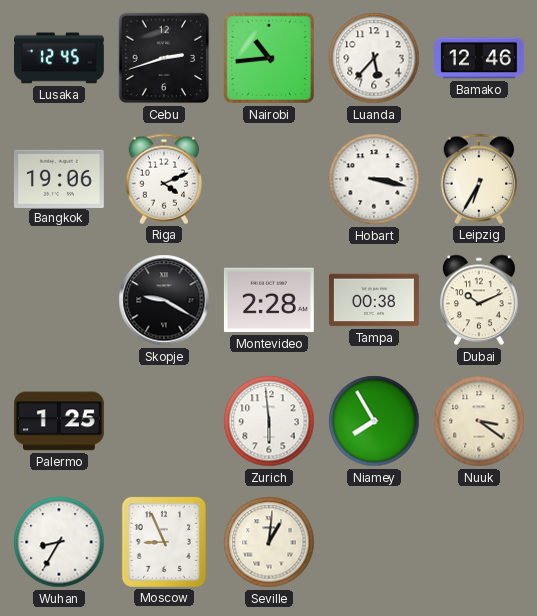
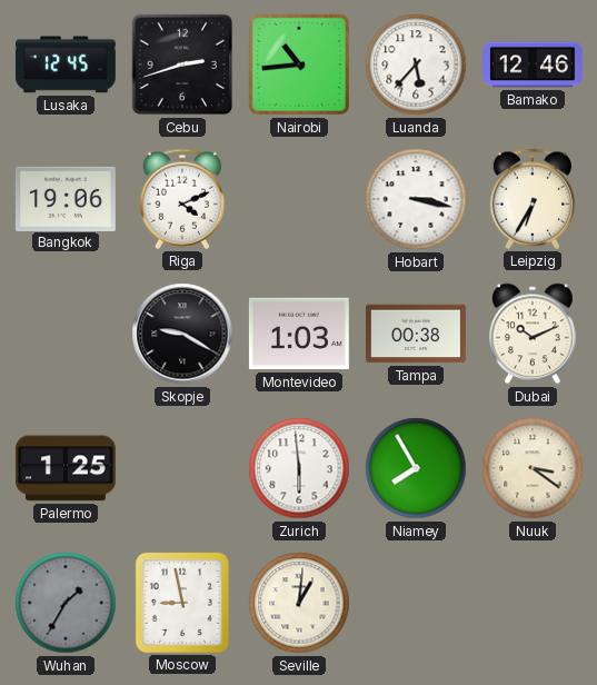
Montevideo: 2:28 -> 1:03 (299, 334)
Wuhan: 8:35 -> 1:35 (66, 603)
Wuhan dial: white -> grey (66, 603)
Moscow: 8:56 -> 8:58 (182, 603)
